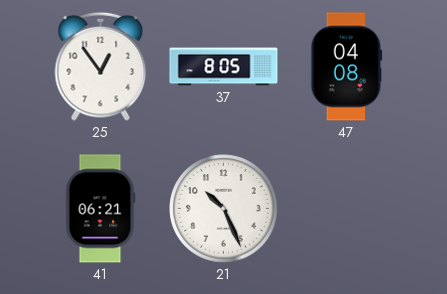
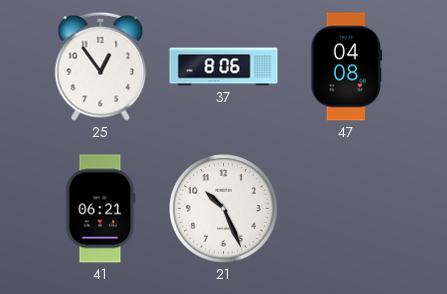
37: 8:05 -> 8:06 (224, 67)
